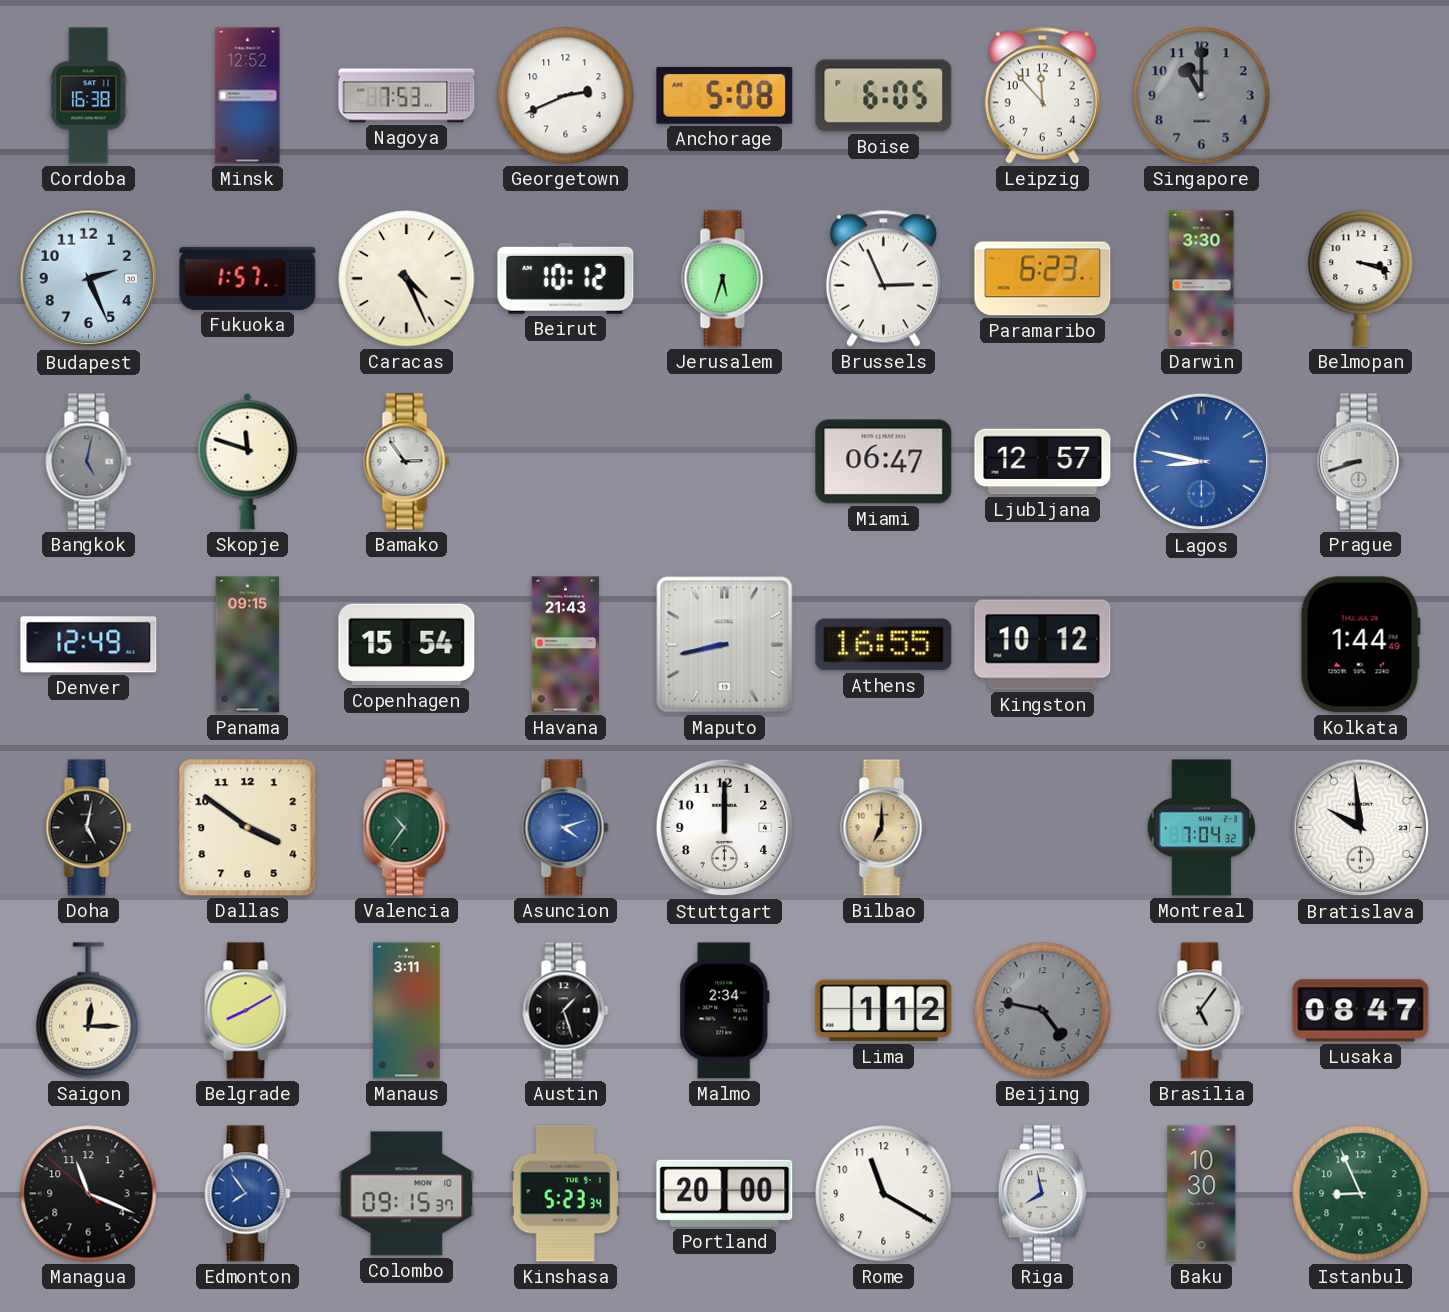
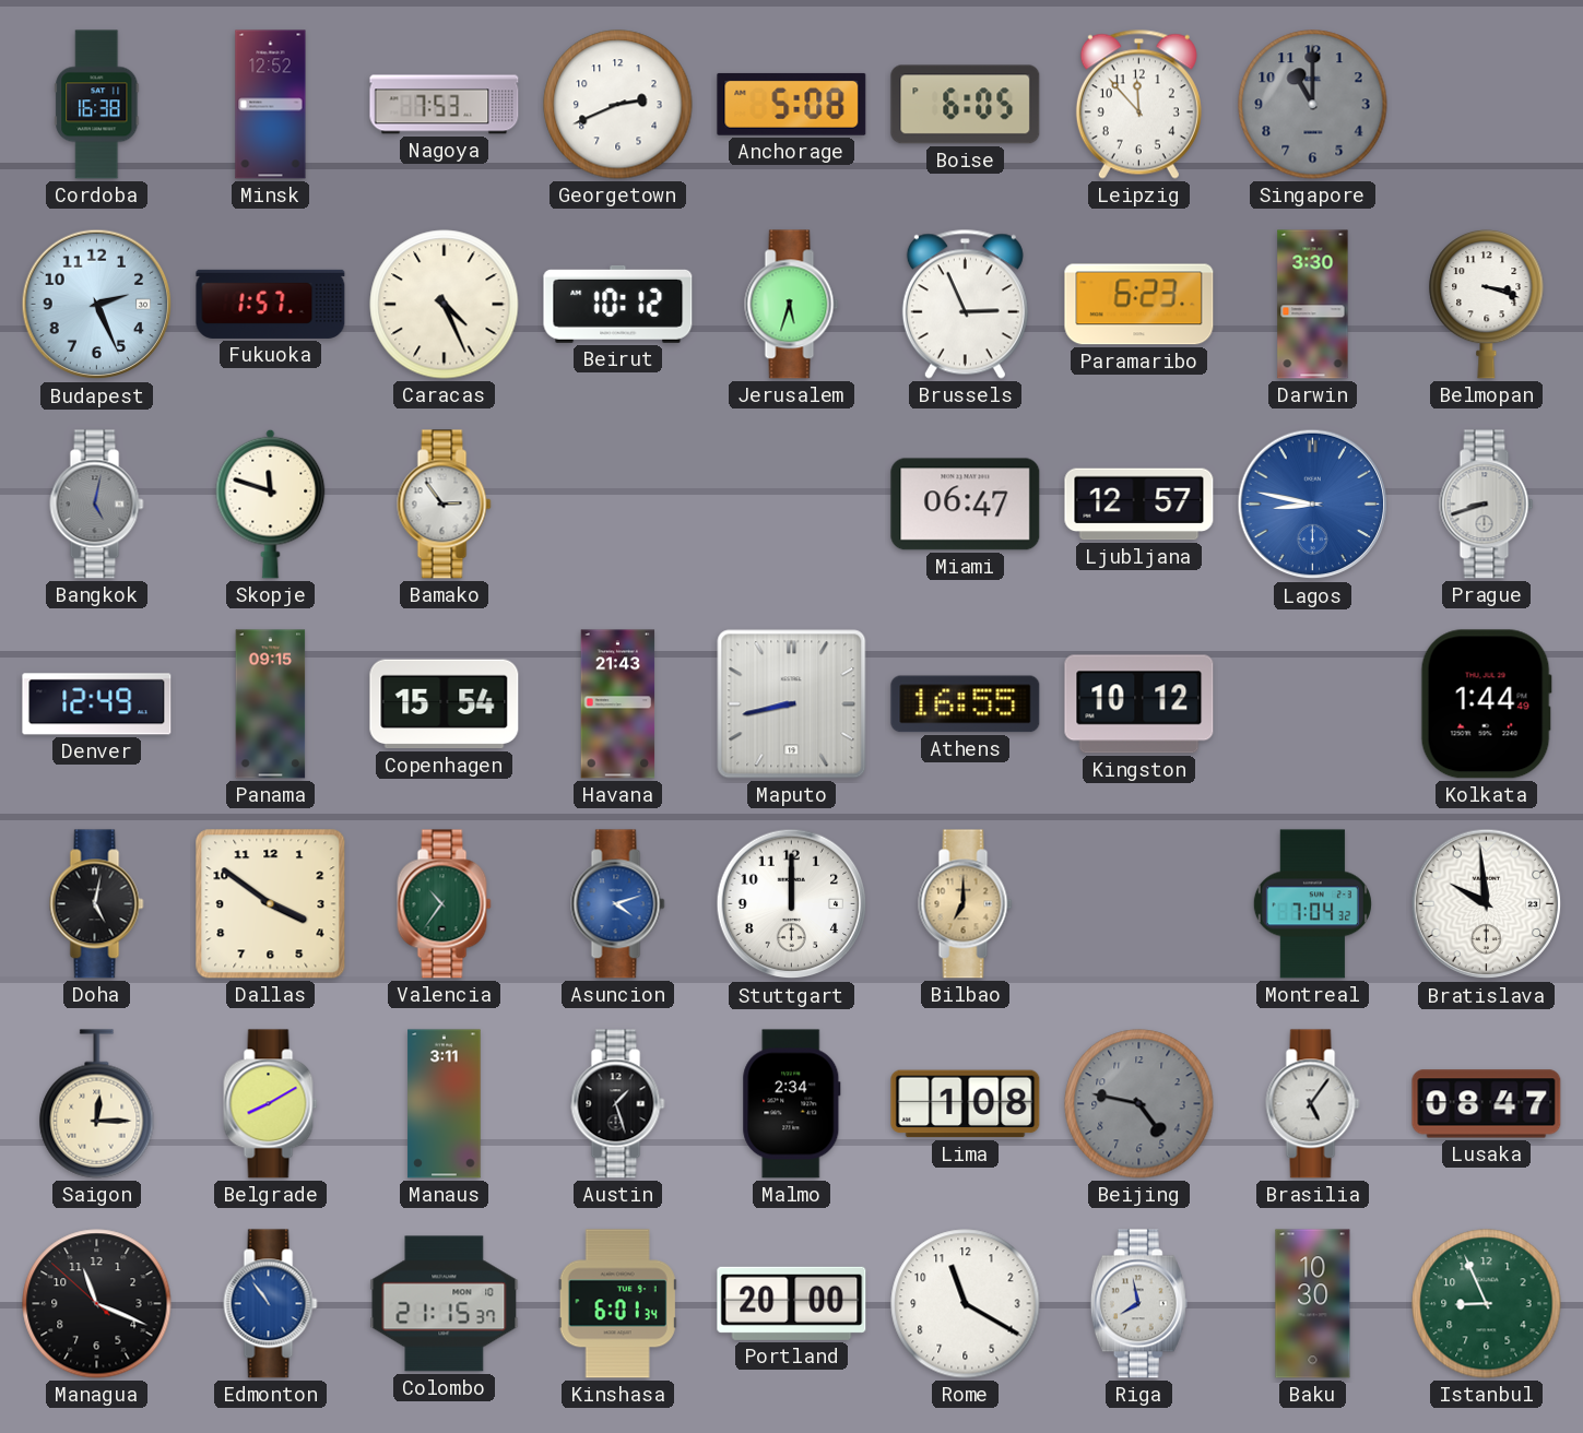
Lima: 1:12 -> 1:08 (966, 1104)
Edmonton: 7:54 -> 10:54 (271, 1304)
Colombo: 09:15 -> 21:15 (445, 1304)
Kinshasa: 5:23 -> 6:01 (617, 1304)
